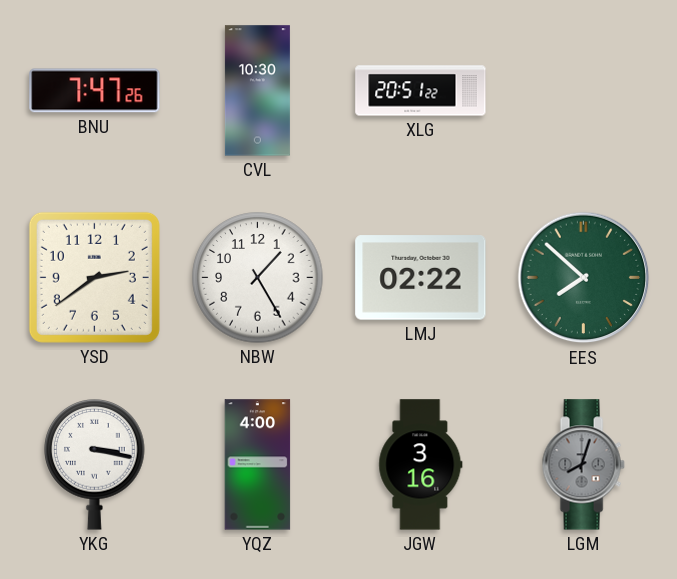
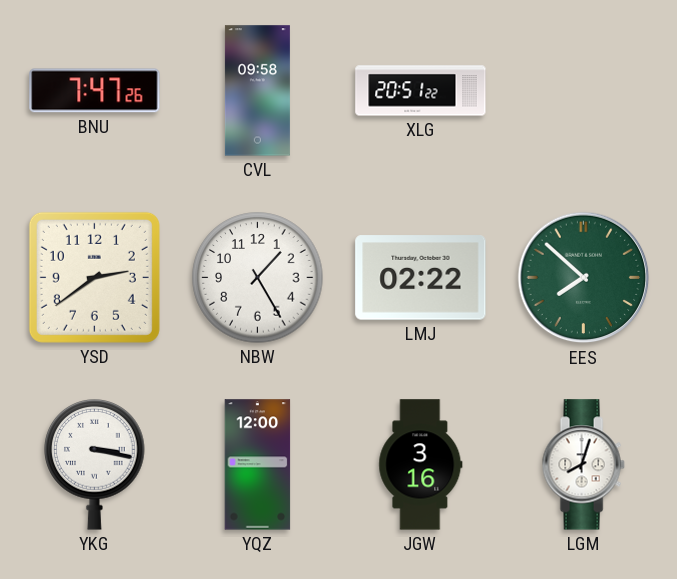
CVL: 10:30 -> 09:58 (257, 91)
YQZ: 4:00 -> 12:00 (258, 465)
LGM dial: grey -> white (583, 465)
